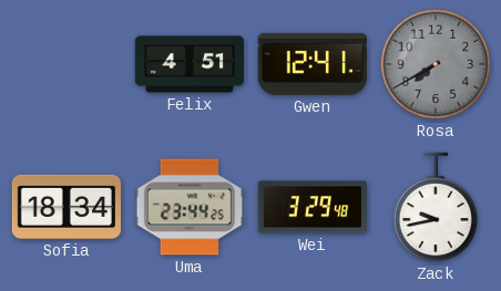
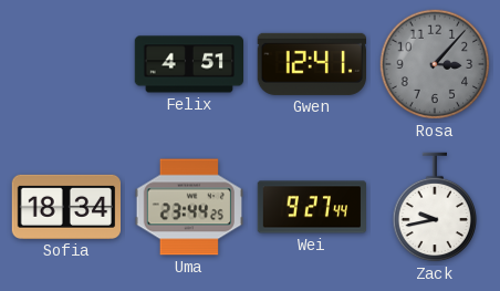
Rosa: 7:40 -> 3:07 (435, 64)
Wei: 3:29 -> 9:27 (312, 207)
